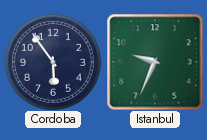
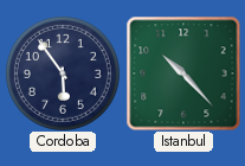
Istanbul: 9:34 -> 10:23 (183, 74)
